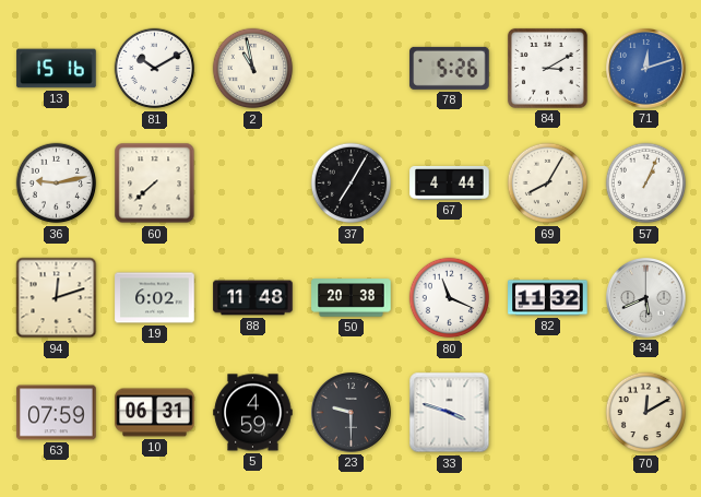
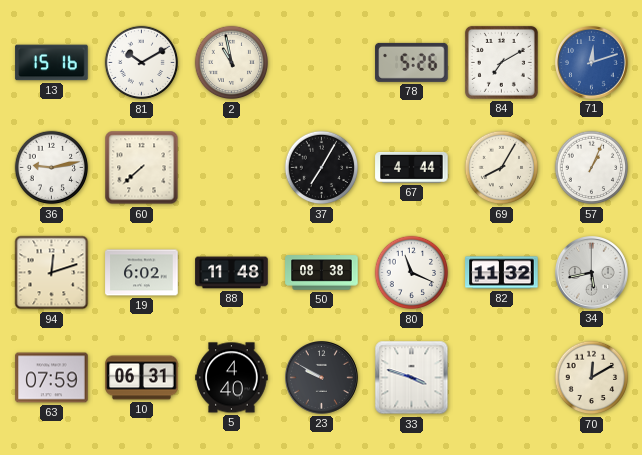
84: 3:10 -> 7:10 (501, 62)
50: 20:38 -> 08:38 (322, 273)
34: 5:41 -> 5:43 (592, 273)
5: 4:59 -> 4:40 (232, 378)
23: 9:30 -> 9:50 (322, 378)
